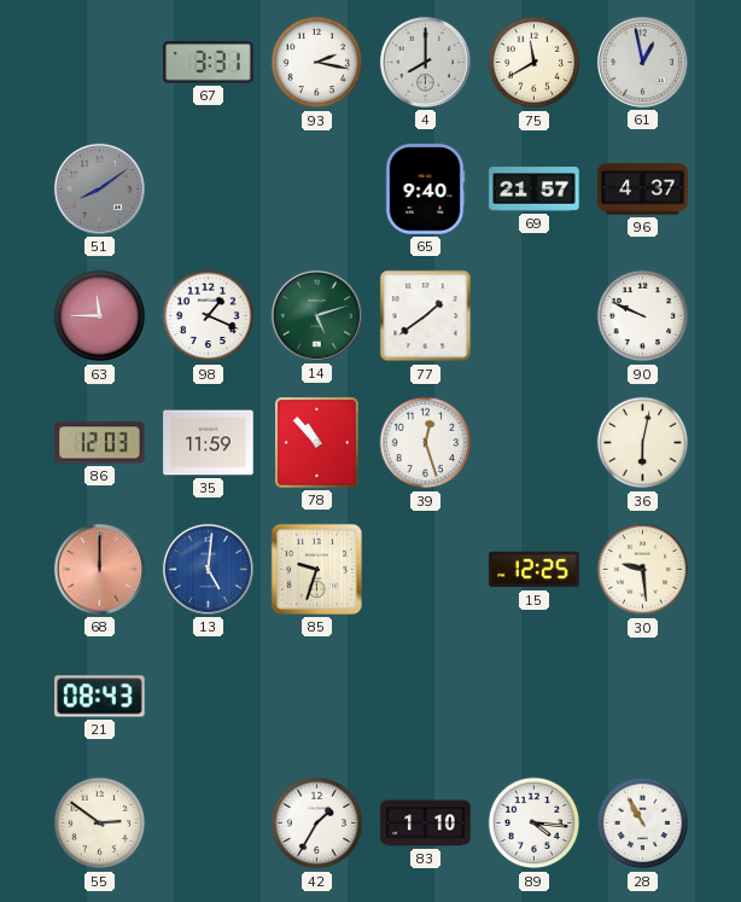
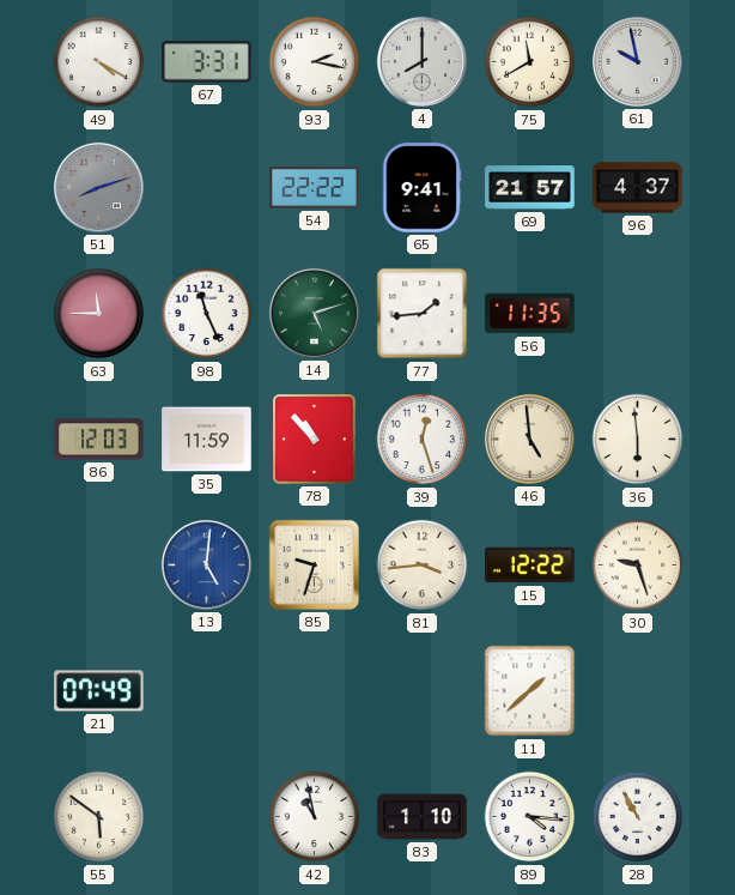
49: none -> 4:20 (99, 62)
61: 12:58 -> 9:58 (637, 61)
51: 8:09 -> 8:12 (98, 187)
54: none -> 22:22 (315, 187)
65: 9:40 -> 9:41 (421, 188)
98: 1:19 -> 11:26 (207, 314)
77: 1:39 -> 1:44 (423, 314)
56: none -> 11:35 (530, 314)
90: 9:49 -> none (643, 316)
46: none -> 4:59 (529, 439)
36: 6:02 -> 5:59 (638, 440)
68: 12:00 -> none (99, 569)
81: none -> 3:44 (423, 566)
15: 12:25 -> 12:22 (530, 566)
30: 9:29 -> 9:27 (638, 566)
21: 08:43 -> 07:49 (99, 691)
11: none -> 1:38 (530, 691)
55: 2:51 -> 5:51 (99, 817)
42: 1:35 -> 10:58 (315, 817)
